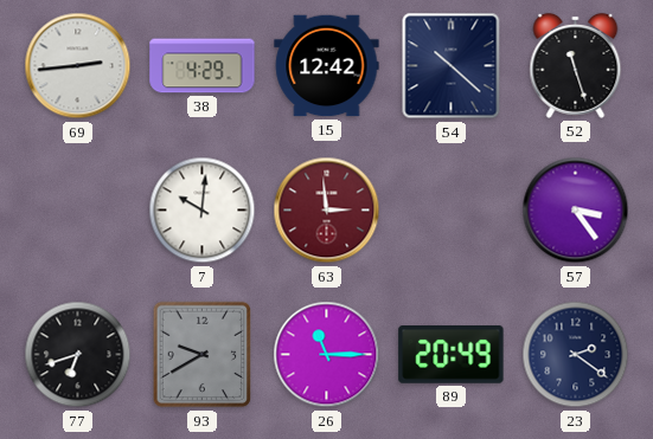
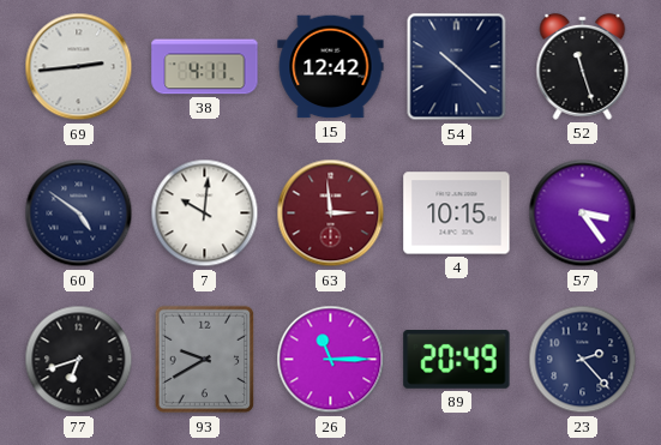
38: 4:29 -> 4:11 (205, 67)
60: none -> 4:51 (79, 214)
4: none -> 10:15 (457, 214)
23: 2:21 -> 2:23 (583, 360)
